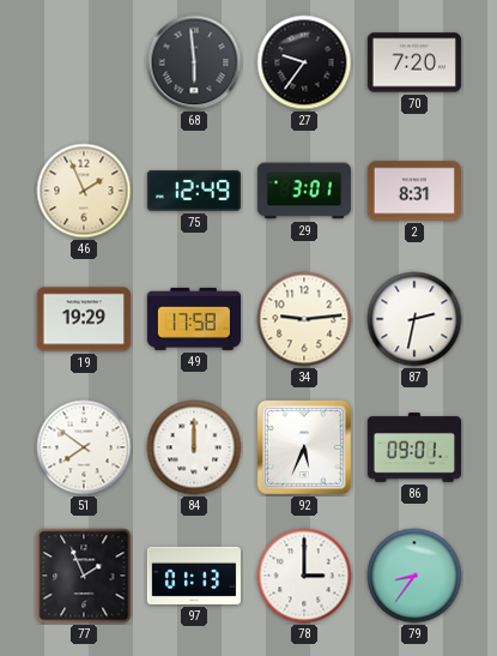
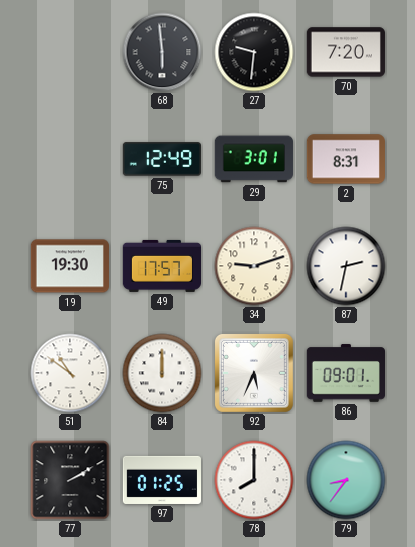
27: 9:36 -> 9:31 (254, 52)
46: 1:56 -> none (84, 191)
19: 19:29 -> 19:30 (70, 266)
49: 17:58 -> 17:57 (161, 266)
34: 9:14 -> 9:12 (254, 266)
51: 7:51 -> 10:51 (70, 373)
77: 1:56 -> 2:10 (70, 480)
97: 01:13 -> 01:25 (162, 480)
78: 3:00 -> 8:00 (254, 480)
